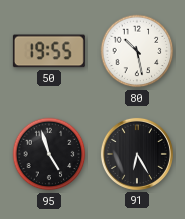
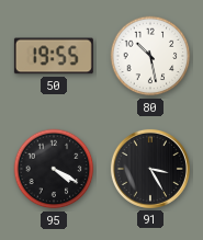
95: 4:57 -> 4:20 (54, 169)
91: 6:25 -> 3:25 (150, 169)
